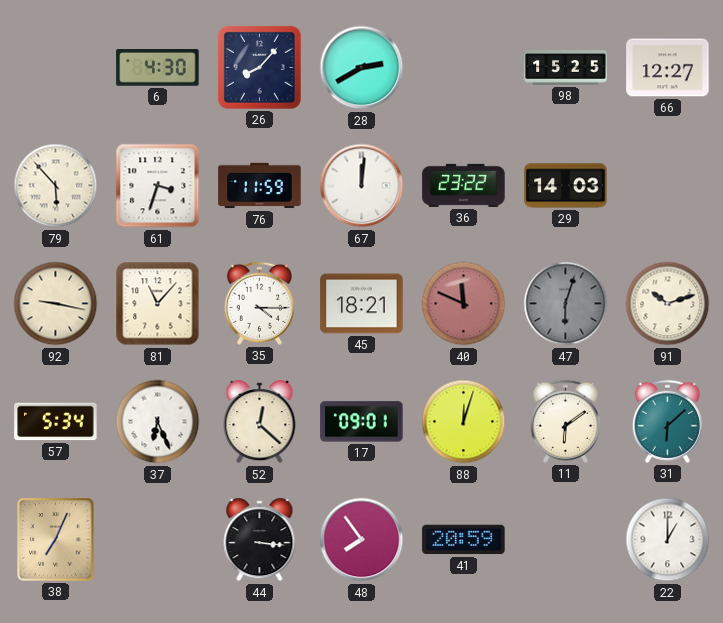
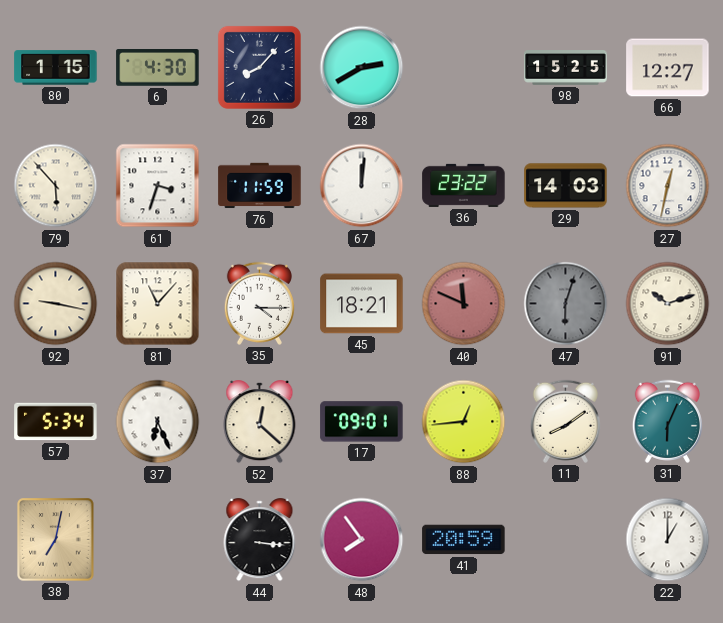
80: none -> 1:15 (56, 68)
27: none -> 12:32 (668, 186)
88: 12:03 -> 12:44 (464, 422)
11: 6:09 -> 8:09 (565, 421)
31: 6:08 -> 6:04 (667, 421)
38: 7:04 -> 7:02 (56, 540)
